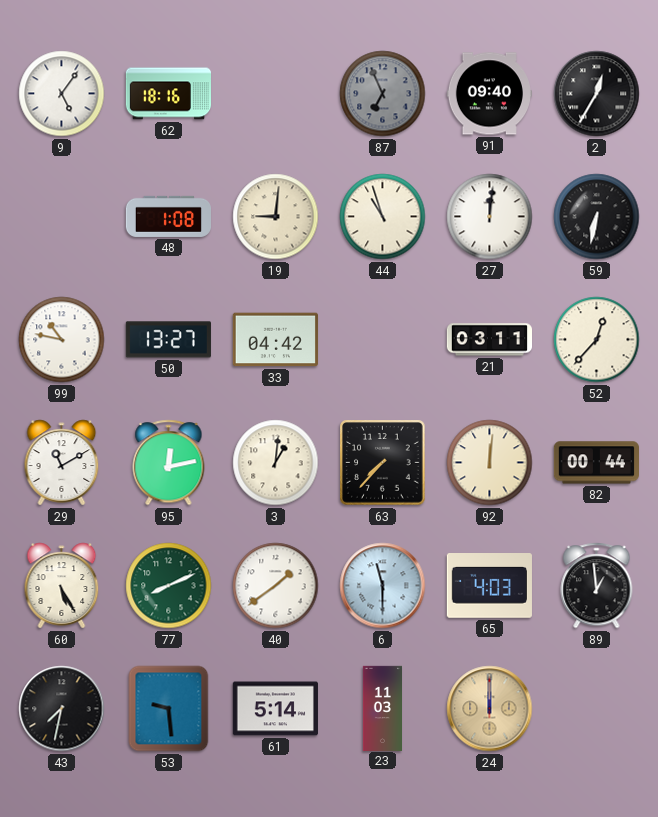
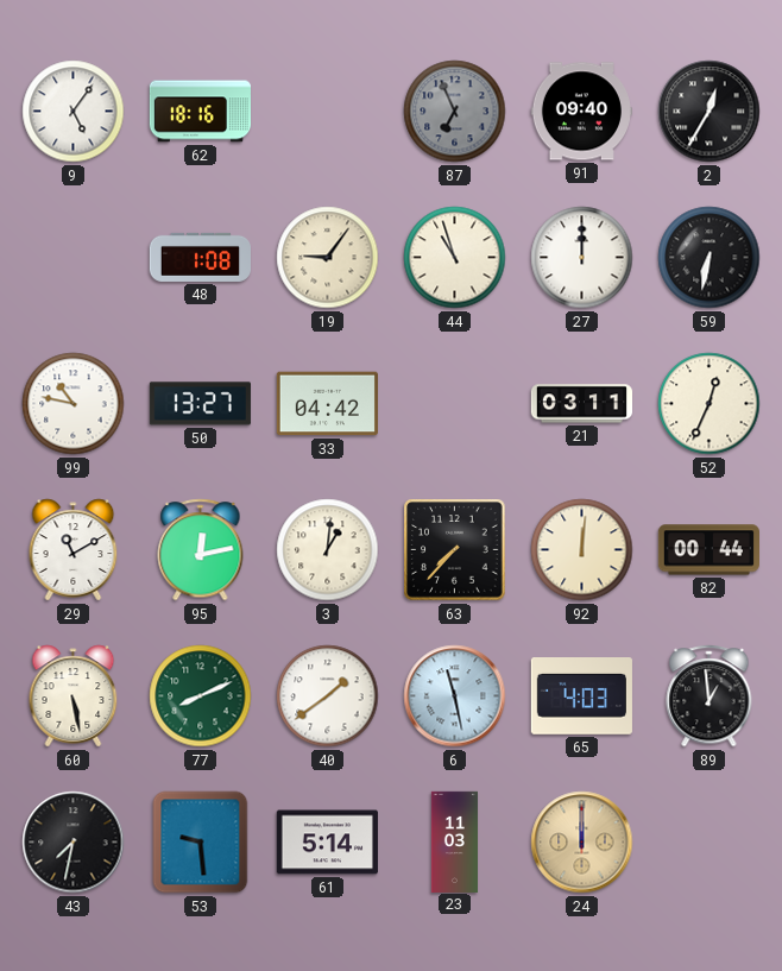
19: 9:01 -> 9:06 (328, 258)
27: 12:01 -> 12:00 (582, 258)
52: 12:37 -> 12:34 (710, 404)
60: 5:25 -> 5:28 (74, 696)
6: 11:30 -> 11:28 (455, 696)
